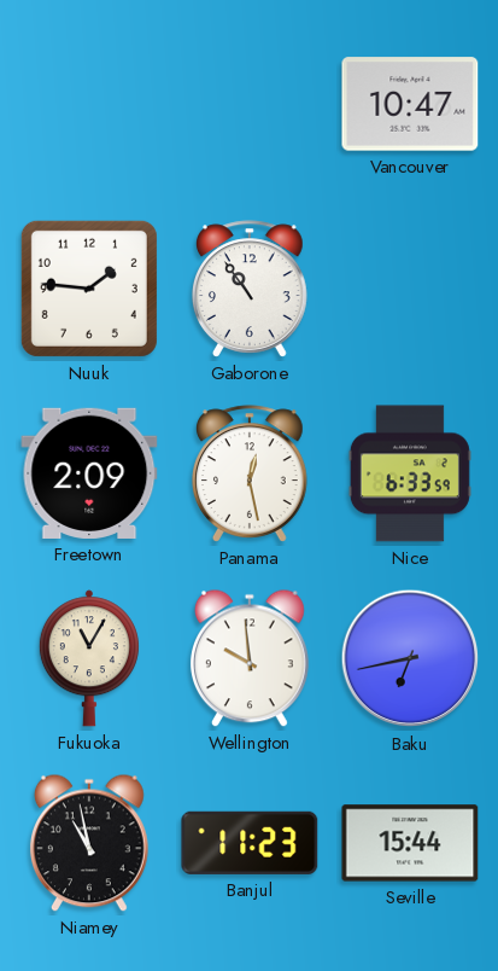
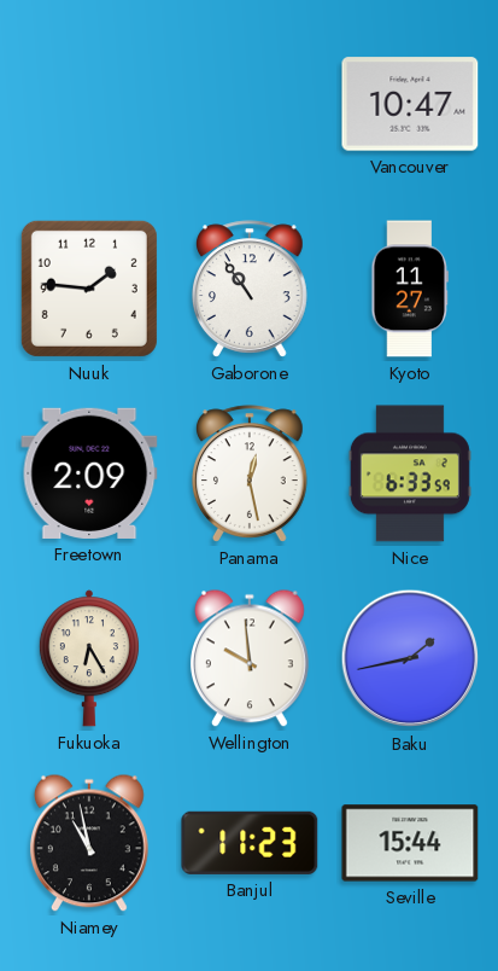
Kyoto: none -> 11:27 (410, 289)
Fukuoka: 11:05 -> 6:25 (89, 658)
Baku: 6:43 -> 1:43 (410, 658)
